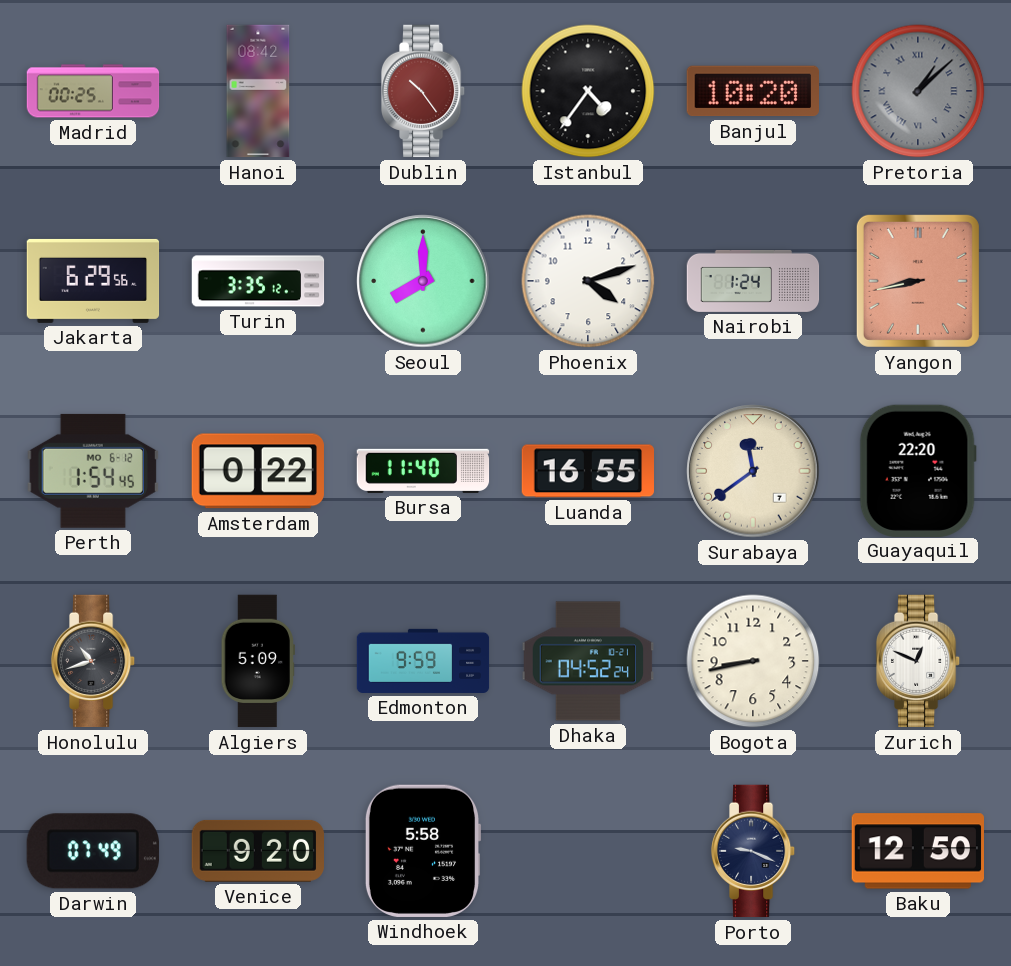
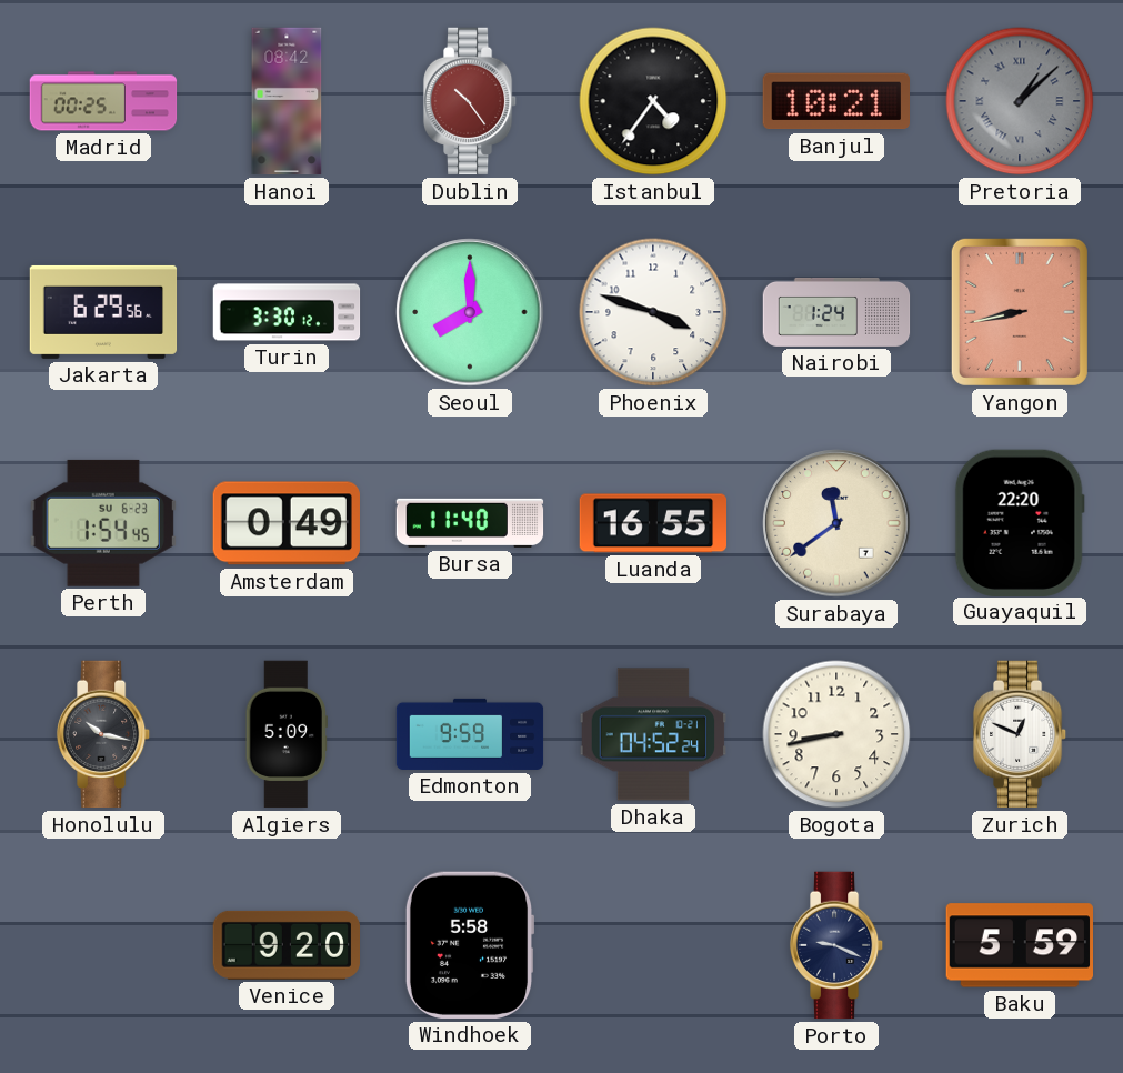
Banjul: 10:20 -> 10:21 (835, 101)
Turin: 3:35 -> 3:30 (287, 312)
Phoenix: 4:12 -> 3:48 (653, 312)
Perth date: MO 6-12 -> SU 6-23 (103, 523)
Amsterdam: 0:22 -> 0:49 (287, 523)
Honolulu: 10:42 -> 10:17 (103, 734)
Darwin: 07:49 -> none (93, 851)
Baku: 12:50 -> 5:59 (1019, 945)
